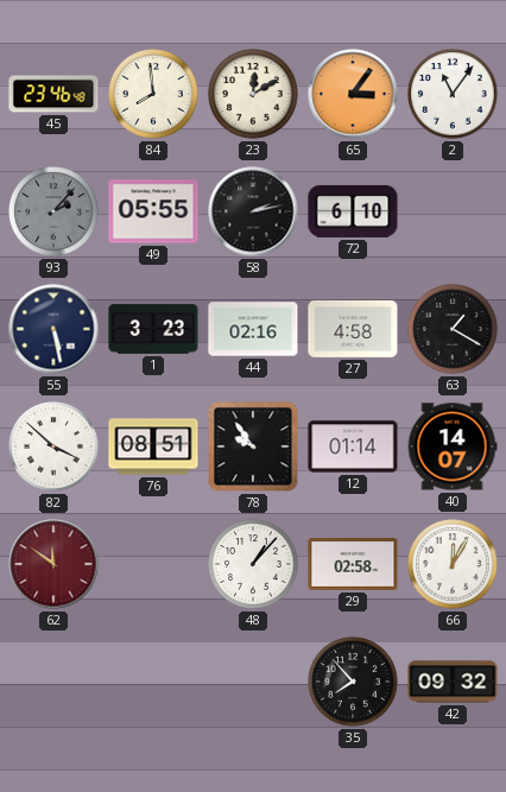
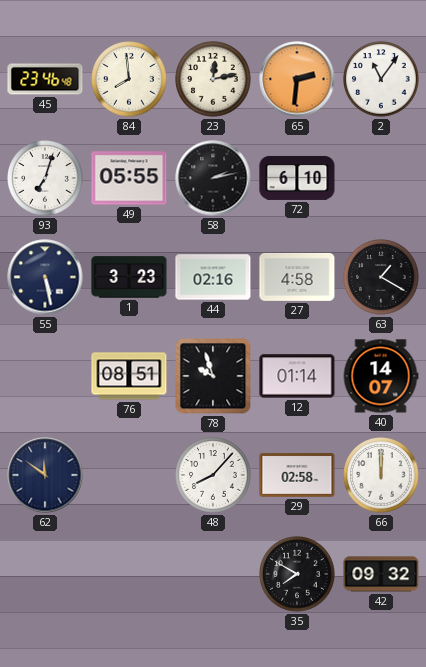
23: 12:10 -> 12:13 (213, 79)
65: 3:06 -> 2:31 (297, 79)
93: 2:07 -> 7:03 (45, 178)
93 dial: grey -> white (45, 178)
82: 3:52 -> none (53, 446)
78: 9:54 -> 9:57 (213, 376)
62 dial: burgundy -> navy (45, 475)
48: 1:07 -> 8:07 (213, 475)
66: 12:05 -> 12:00 (381, 475)
35: 7:53 -> 7:50 (297, 574)
